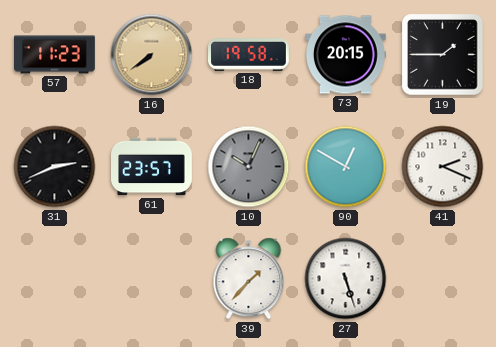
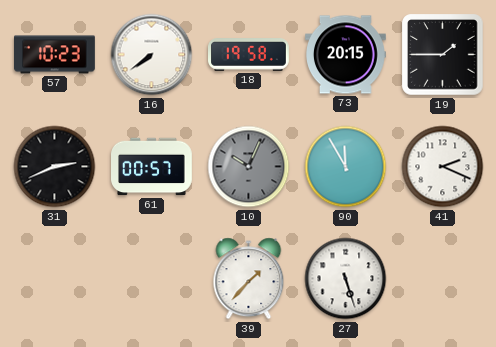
57: 11:23 -> 10:23 (55, 55)
16 dial: champagne -> white (152, 55)
61: 23:57 -> 00:57 (152, 167)
90: 12:50 -> 11:55 (346, 167)
